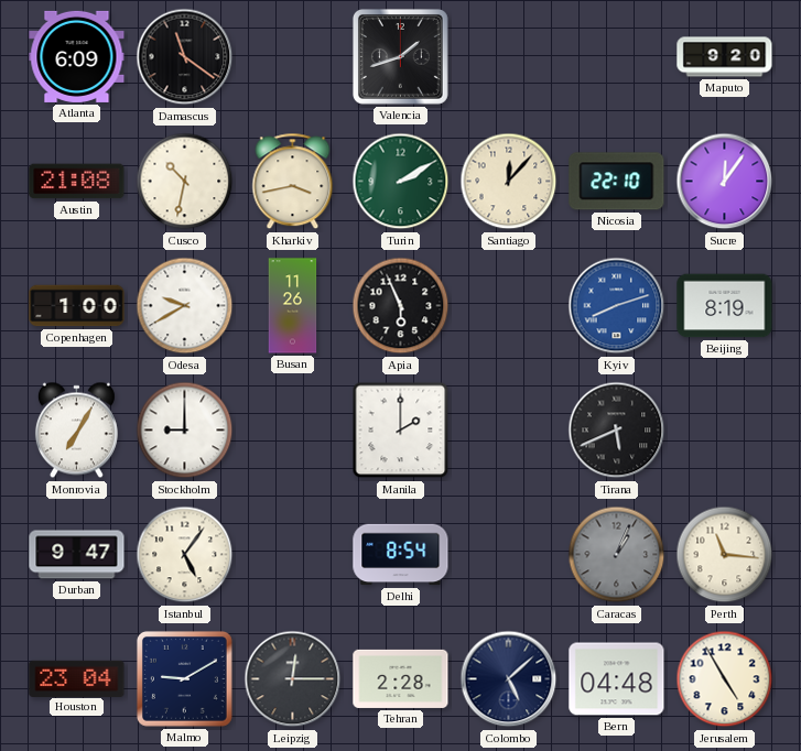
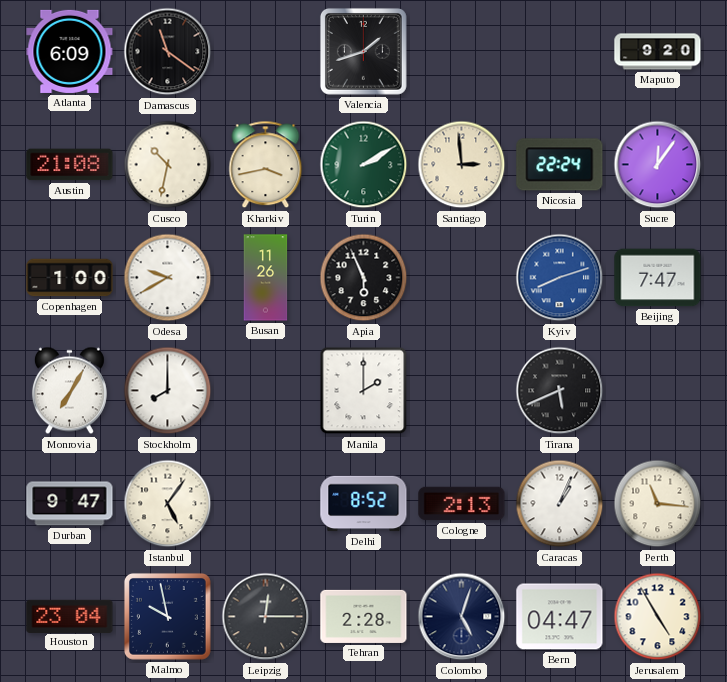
Santiago: 12:07 -> 2:59 (462, 165)
Nicosia: 22:10 -> 22:24 (560, 165)
Beijing: 8:19 -> 7:47 (658, 278)
Stockholm: 9:00 -> 8:00 (168, 391)
Delhi: 8:54 -> 8:52 (364, 504)
Cologne: none -> 2:13 (462, 504)
Caracas dial: grey -> white (560, 504)
Malmo: 9:10 -> 9:58 (167, 616)
Colombo: 5:08 -> 5:03 (462, 617)
Bern: 04:48 -> 04:47 (560, 617)
